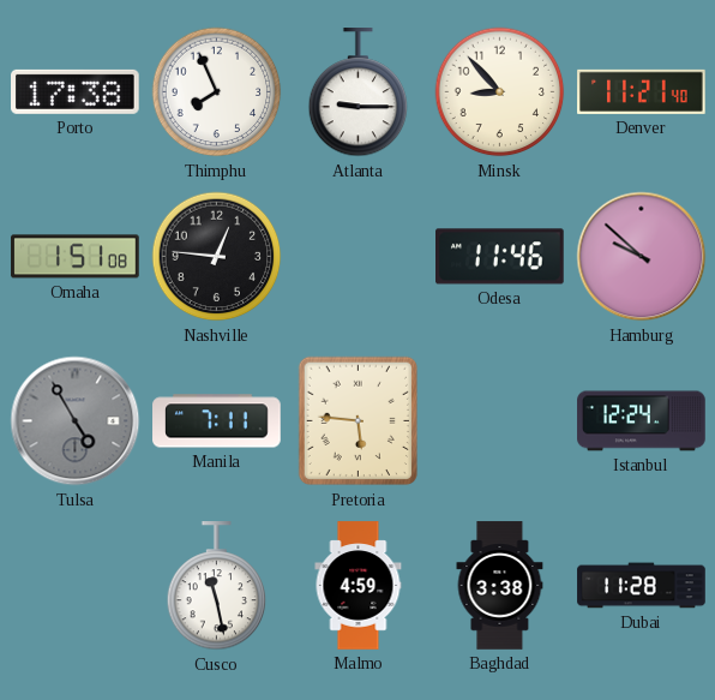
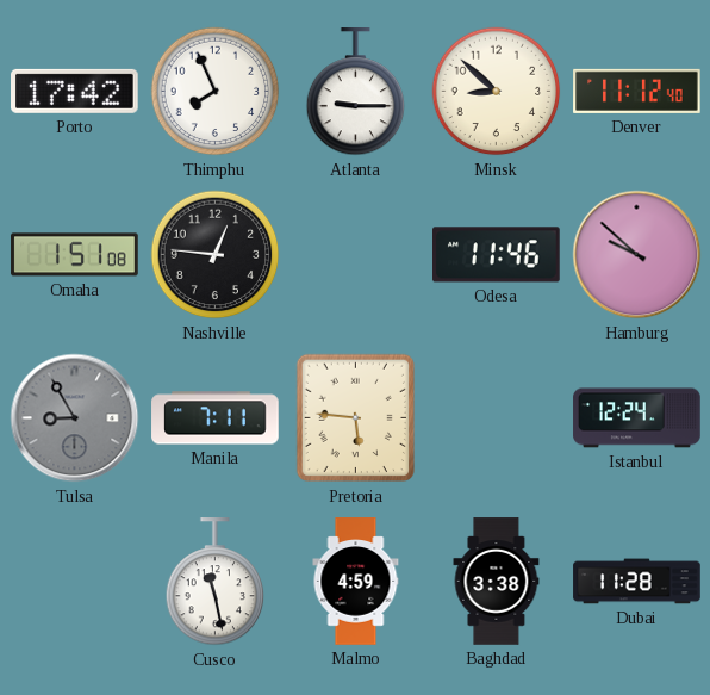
Porto: 17:38 -> 17:42 (75, 91)
Minsk: 8:53 -> 8:52 (497, 92)
Denver: 11:21 -> 11:12 (637, 91)
Tulsa: 4:55 -> 8:55 (75, 418)
